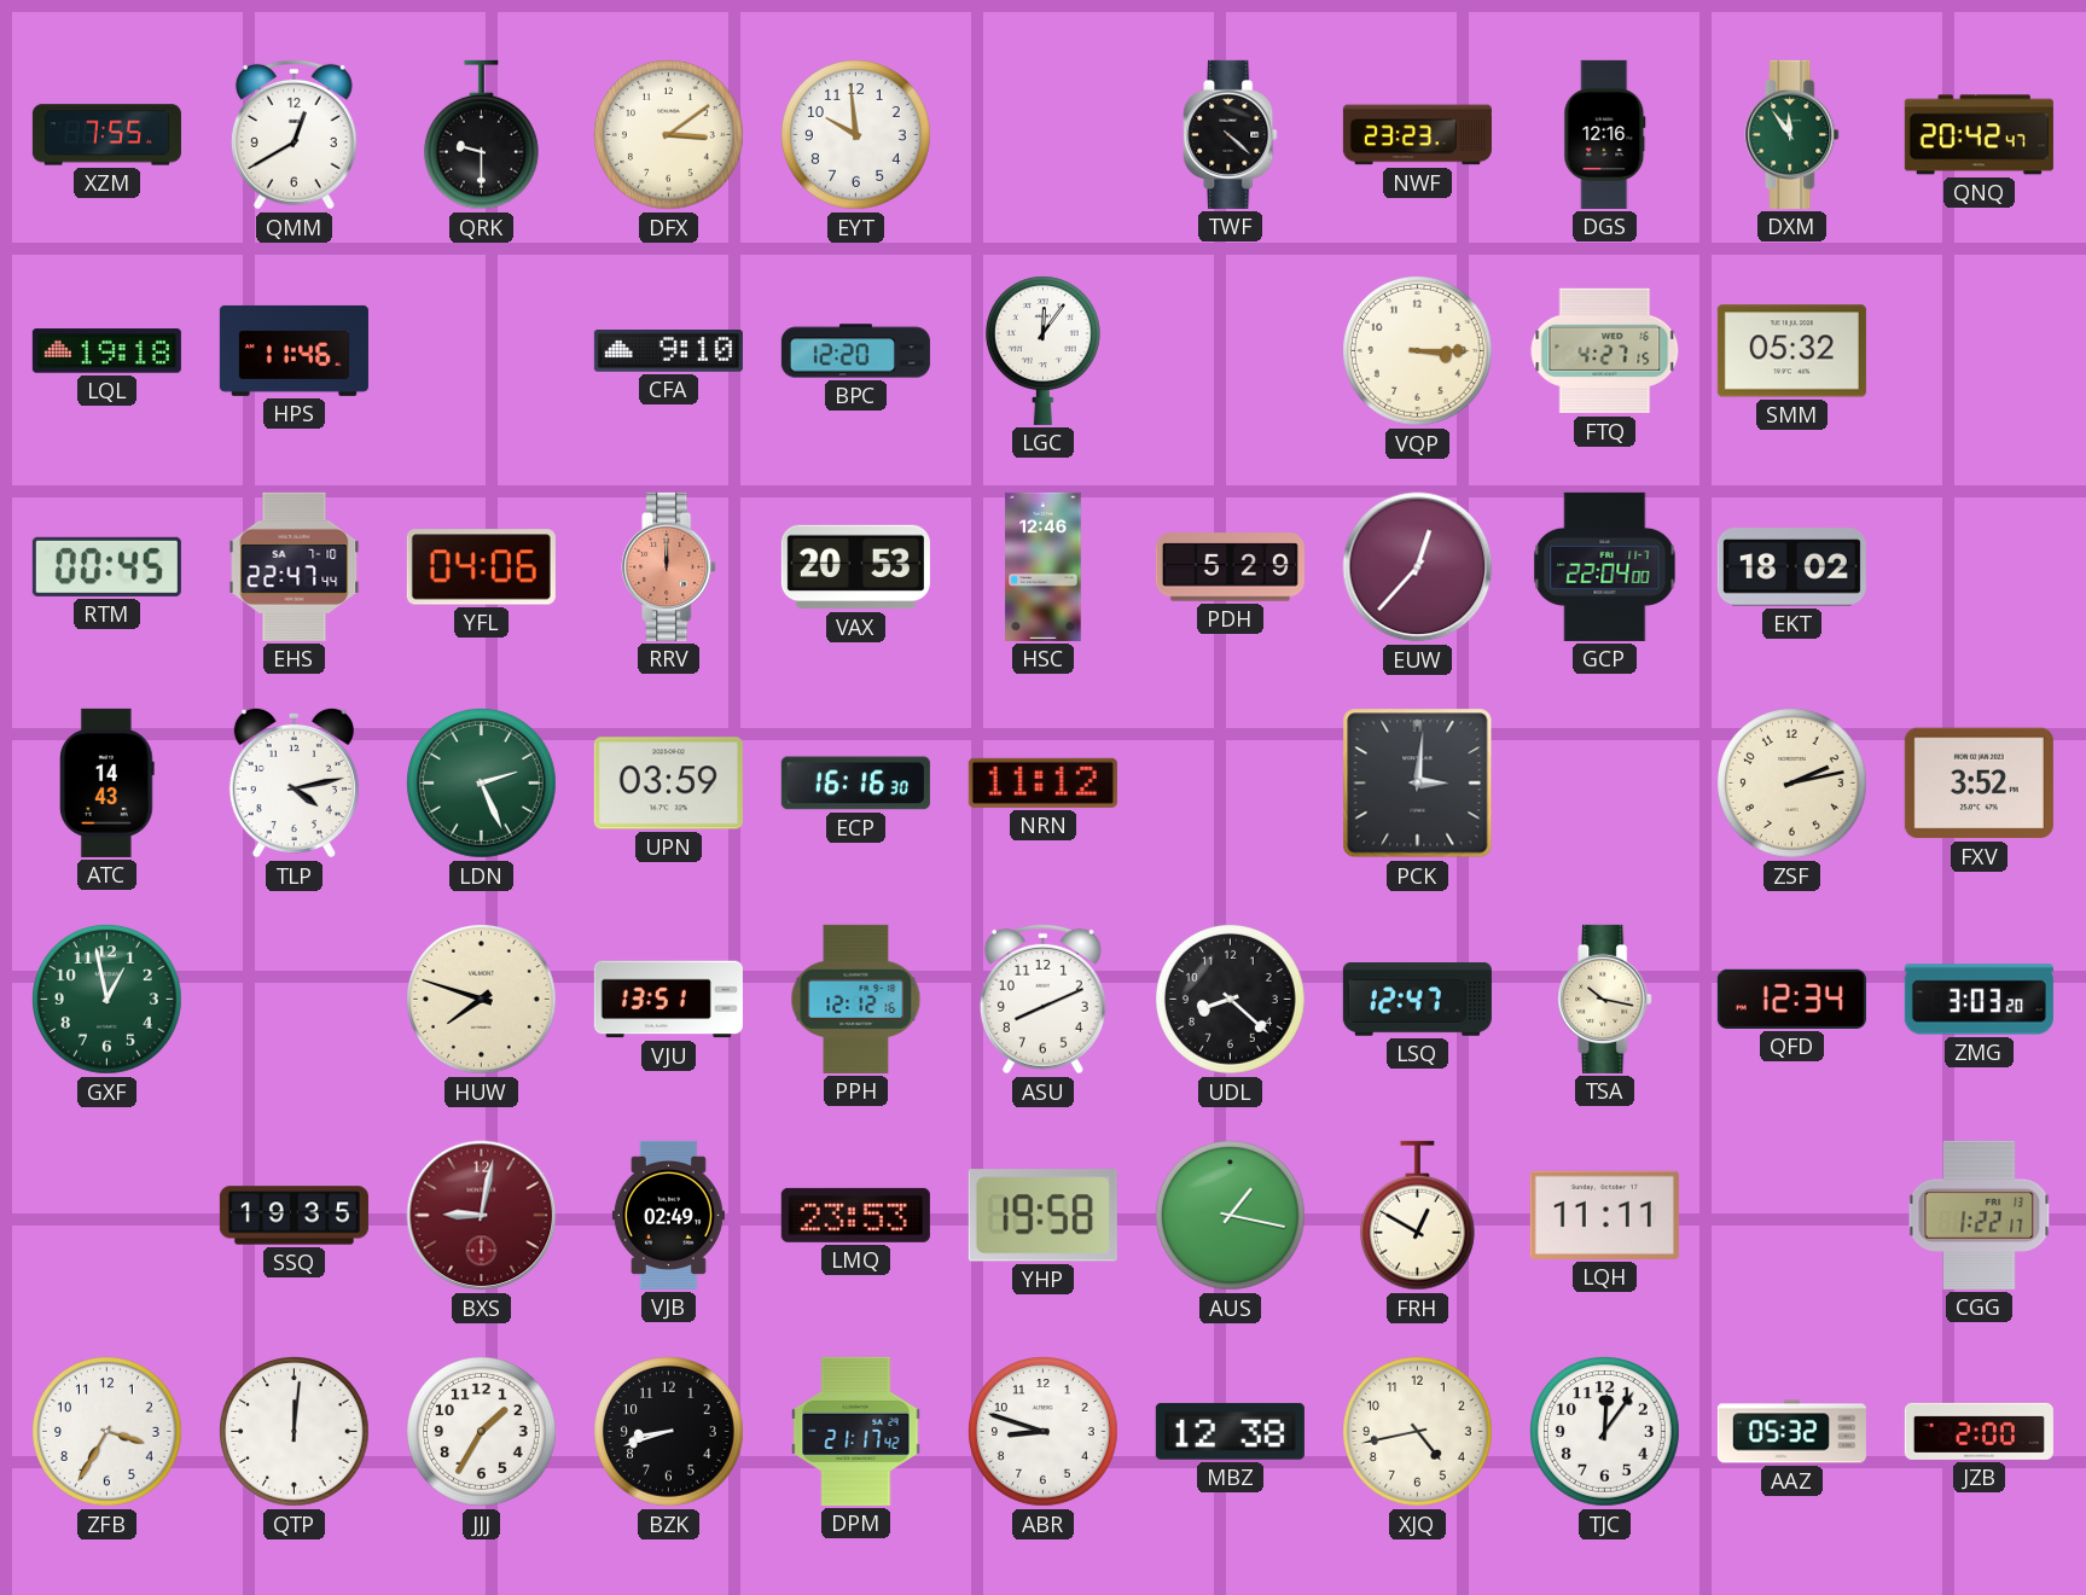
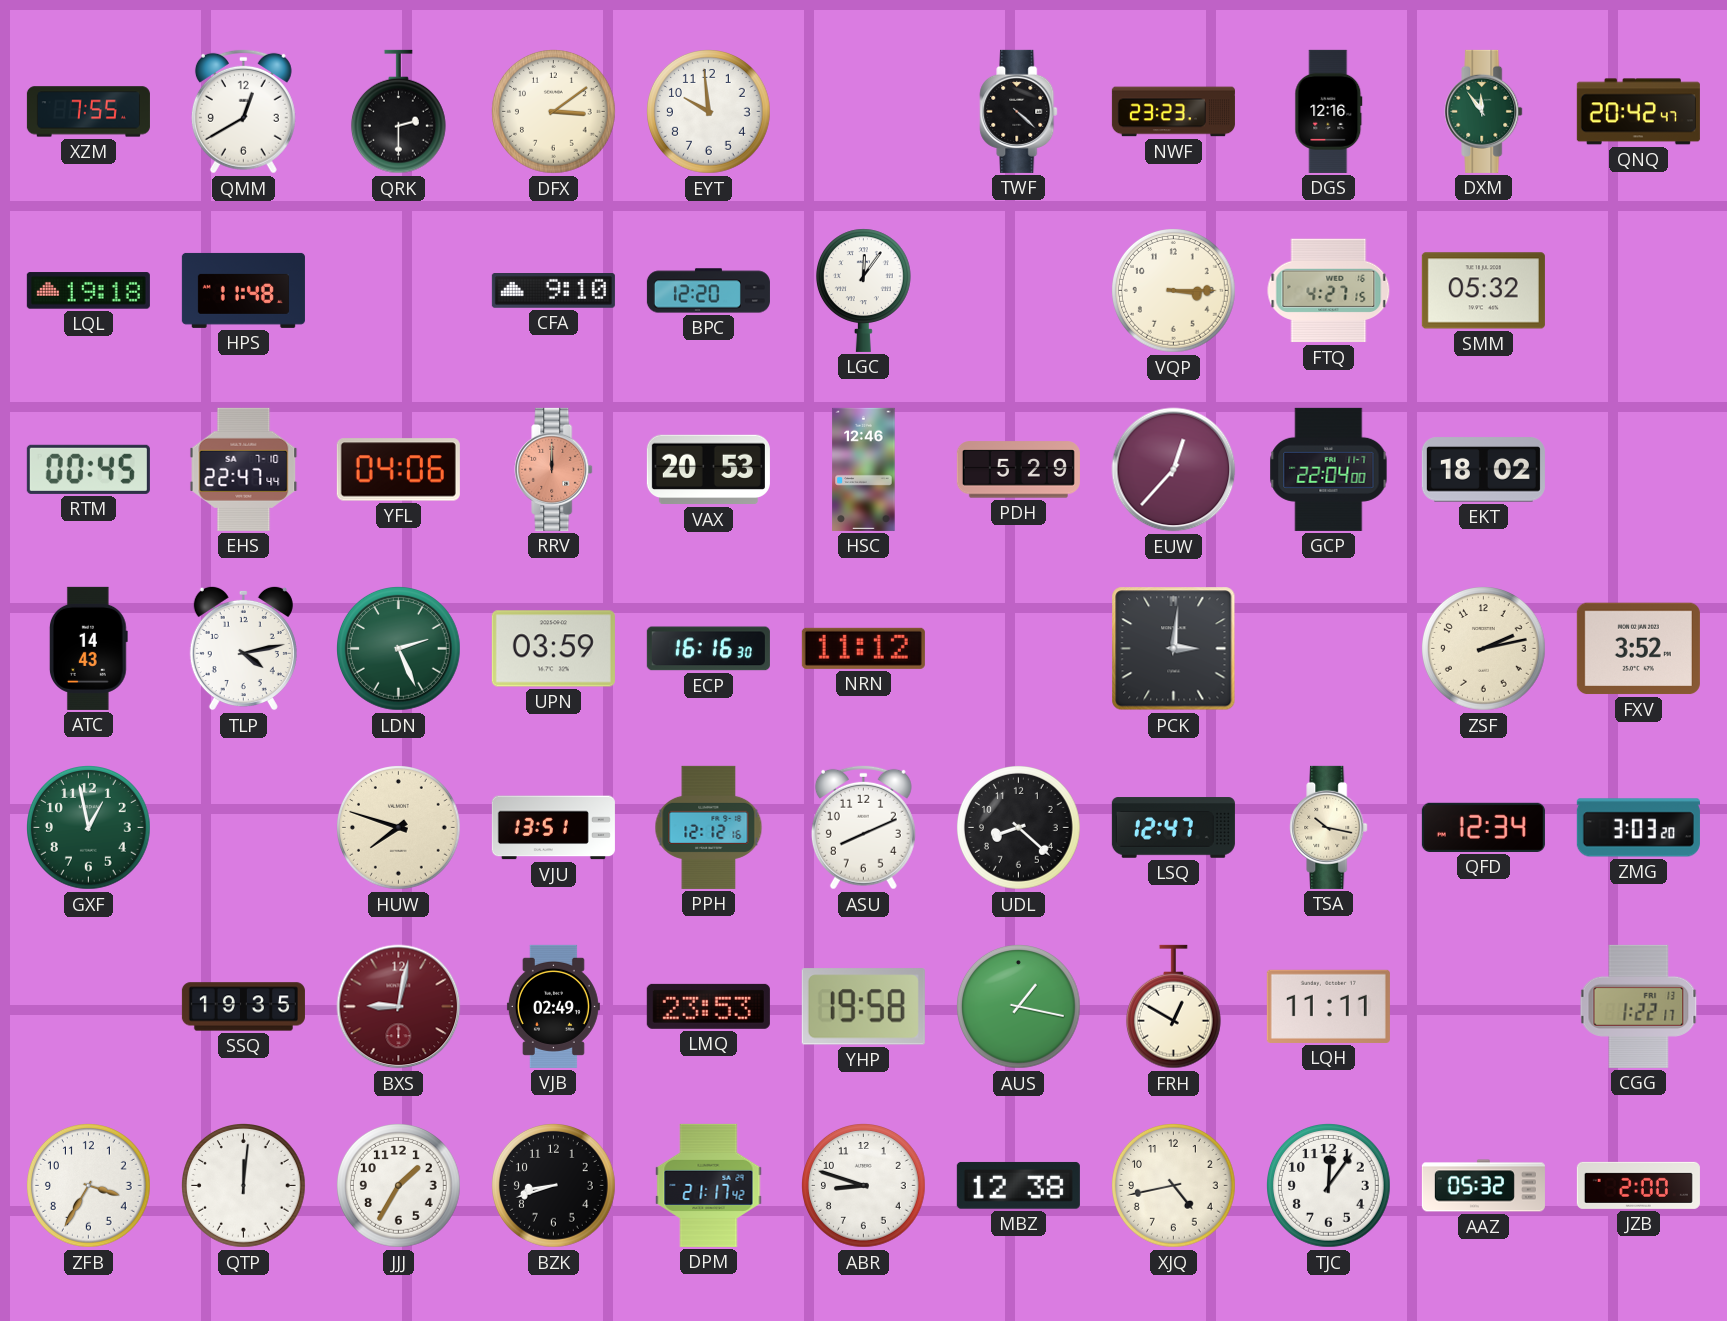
QRK: 9:30 -> 2:30 (398, 112)
HPS: 11:46 -> 11:48 (243, 290)
